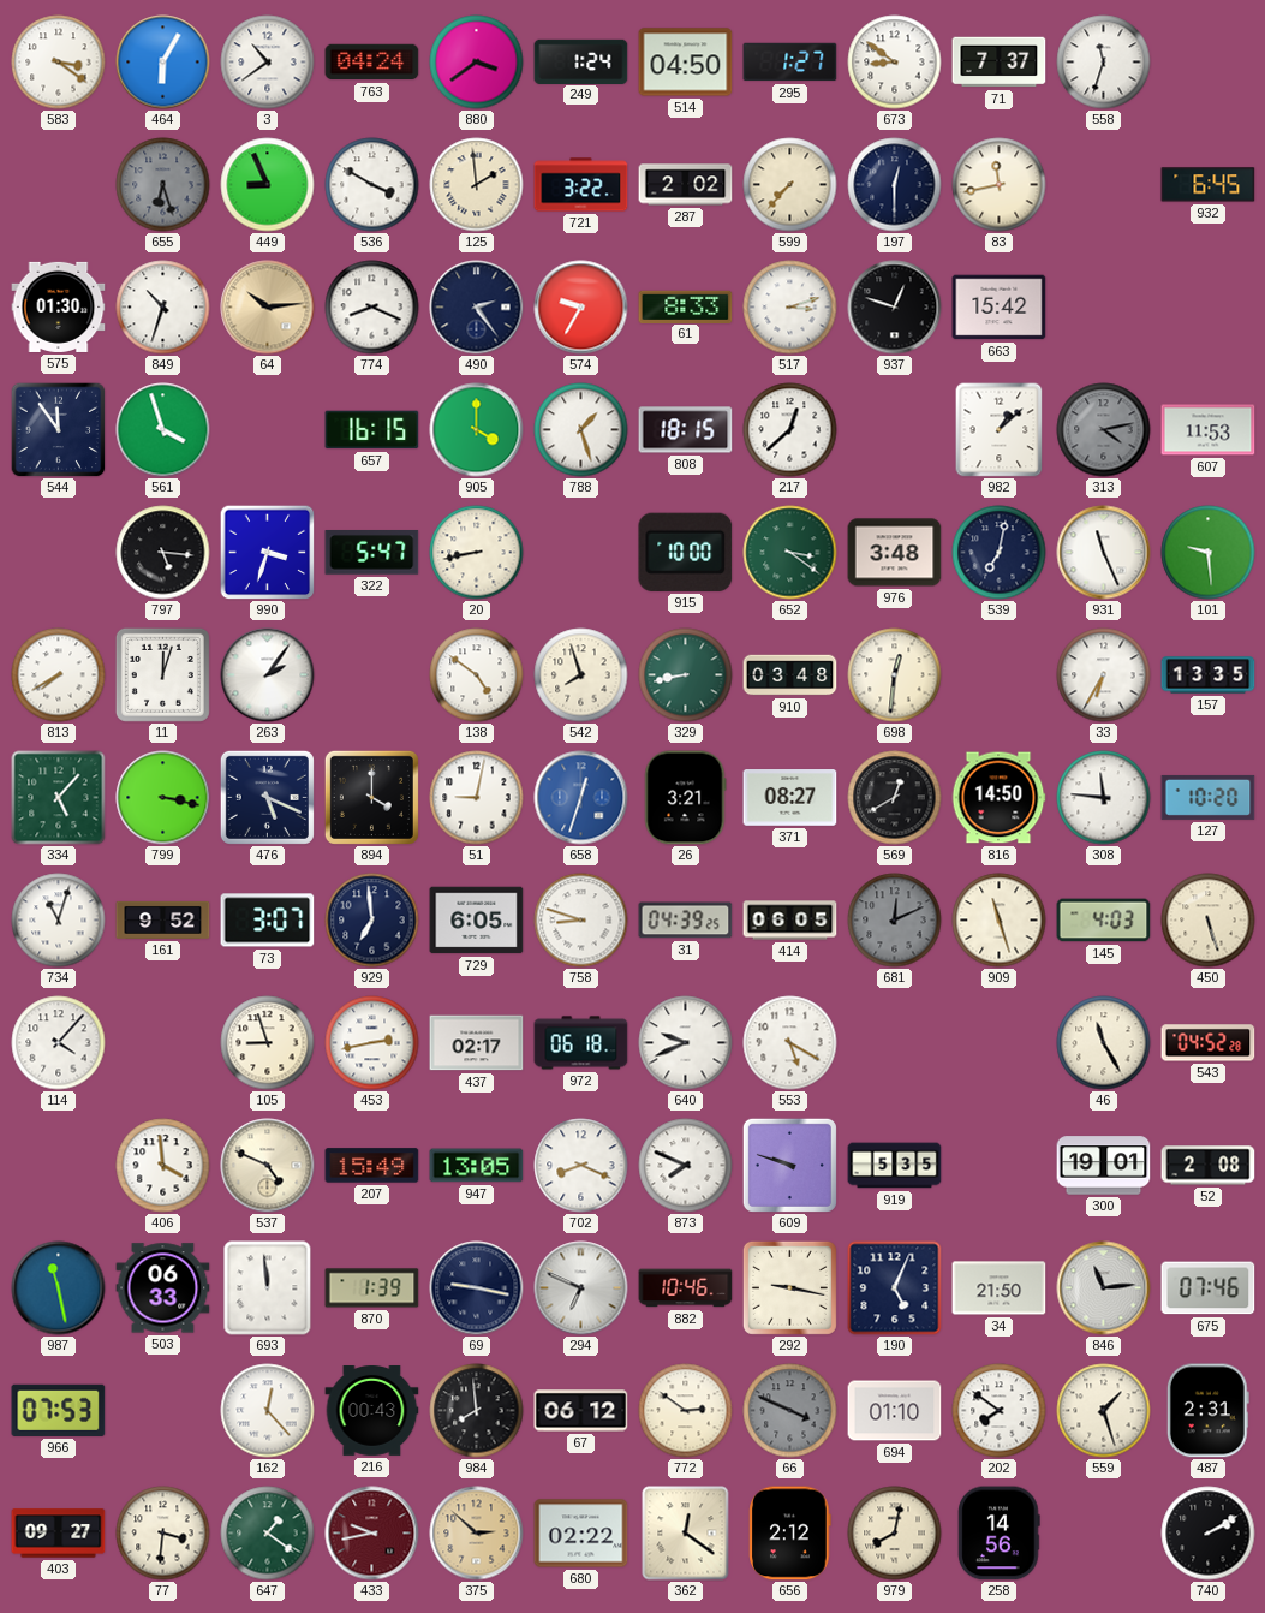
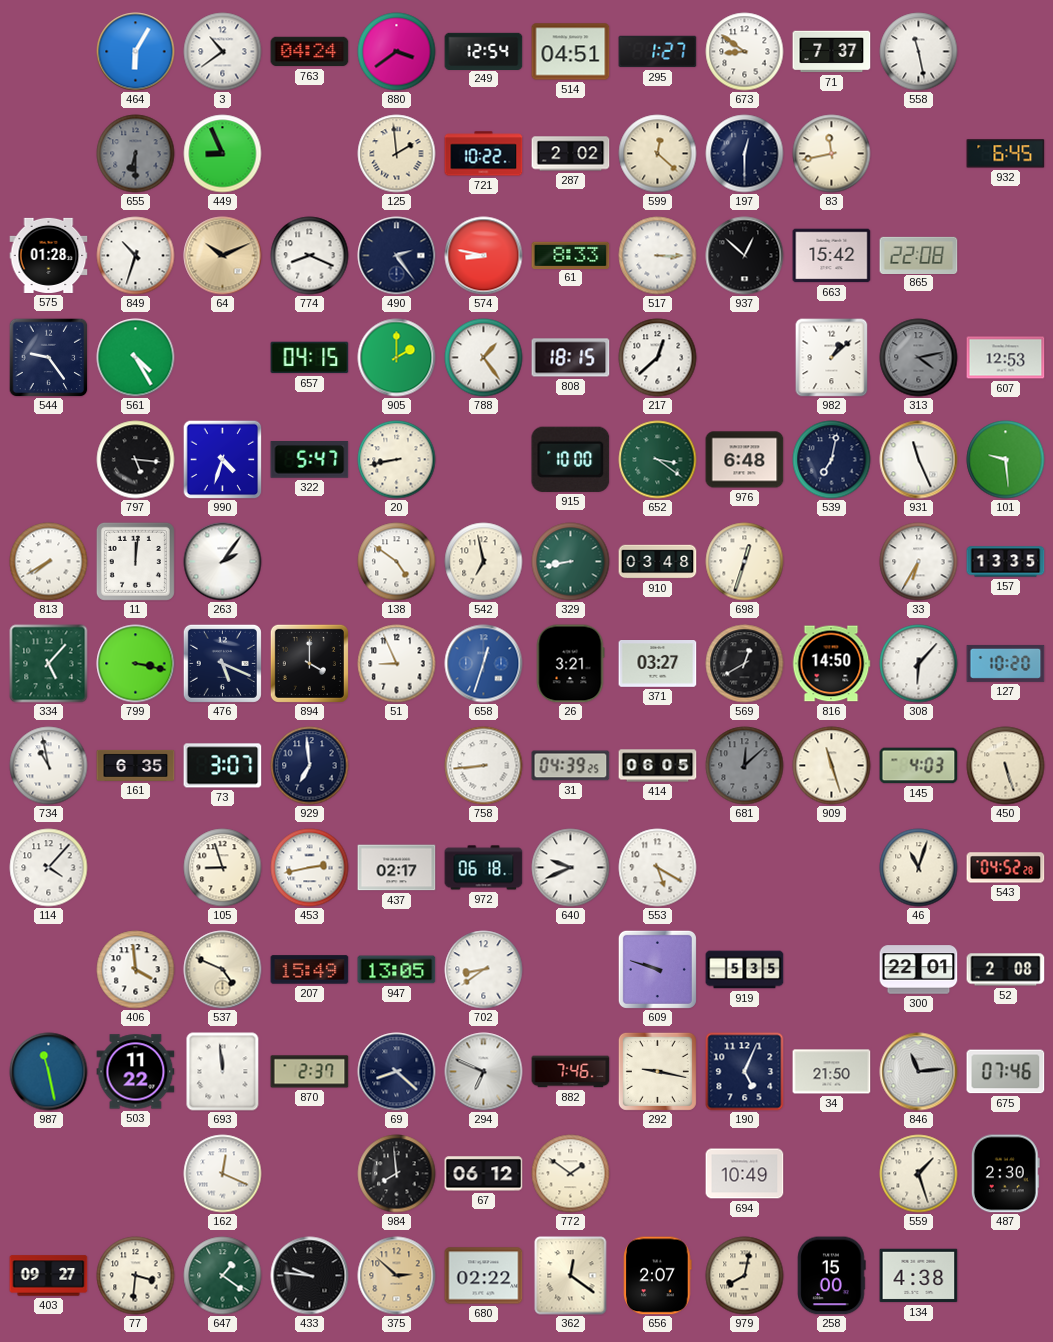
583: 3:21 -> none (59, 63)
249: 1:24 -> 12:54 (484, 51)
514: 04:50 -> 04:51 (571, 52)
558: 11:33 -> 11:28 (919, 52)
655: 6:27 -> 6:30 (136, 154)
536: 3:50 -> none (372, 185)
721: 3:22 -> 10:22 (484, 154)
599: 7:37 -> 12:22 (658, 154)
575: 01:30 -> 01:28 (49, 255)
64: 10:14 -> 10:11 (223, 256)
574: 9:35 -> 8:47 (484, 256)
517: 3:12 -> 3:15 (658, 256)
937: 12:48 -> 12:52 (745, 256)
865: none -> 22:08 (919, 255)
544: 11:54 -> 9:24 (48, 357)
561: 3:57 -> 4:25 (136, 358)
657: 16:15 -> 04:15 (310, 358)
905: 4:00 -> 2:00 (397, 358)
788: 1:27 -> 1:24 (484, 358)
607: 11:53 -> 12:53 (1006, 358)
990: 3:33 -> 4:33 (222, 459)
976: 3:48 -> 6:48 (745, 460)
11: 12:03 -> 12:01 (135, 561)
542: 7:57 -> 6:58 (484, 562)
698: 12:31 -> 12:33 (745, 562)
51: 9:02 -> 8:56 (397, 664)
371: 08:27 -> 03:27 (658, 664)
308: 11:46 -> 6:07 (919, 664)
734: 11:03 -> 10:58 (49, 766)
161: 9:52 -> 6:35 (136, 765)
729: 6:05 -> none (477, 921)
758: 8:48 -> 8:44 (484, 766)
681: 12:11 -> 12:08 (745, 766)
46: 11:25 -> 11:03 (919, 868)
702: 8:19 -> 8:39 (484, 970)
873: 7:49 -> none (686, 1166)
300: 19:01 -> 22:01 (919, 970)
503: 06:33 -> 11:22 (136, 1072)
870: 1:39 -> 2:37 (310, 1072)
69: 9:17 -> 8:22 (397, 1072)
882: 10:46 -> 7:46 (571, 1072)
966: 07:53 -> none (59, 1410)
162: 12:23 -> 12:19 (223, 1174)
216: 00:43 -> none (372, 1411)
772: 2:51 -> 1:51 (571, 1174)
66: 3:49 -> none (790, 1411)
694: 01:10 -> 10:49 (745, 1174)
202: 7:51 -> none (1000, 1411)
487: 2:31 -> 2:30 (1005, 1174)
433: 9:43 -> 9:46 (310, 1276)
433 dial: burgundy -> black (310, 1276)
656: 2:12 -> 2:07 (658, 1276)
258: 14:56 -> 15:00 (832, 1276)
134: none -> 4:38 (919, 1276)
740: 2:10 -> none (1209, 1534)
